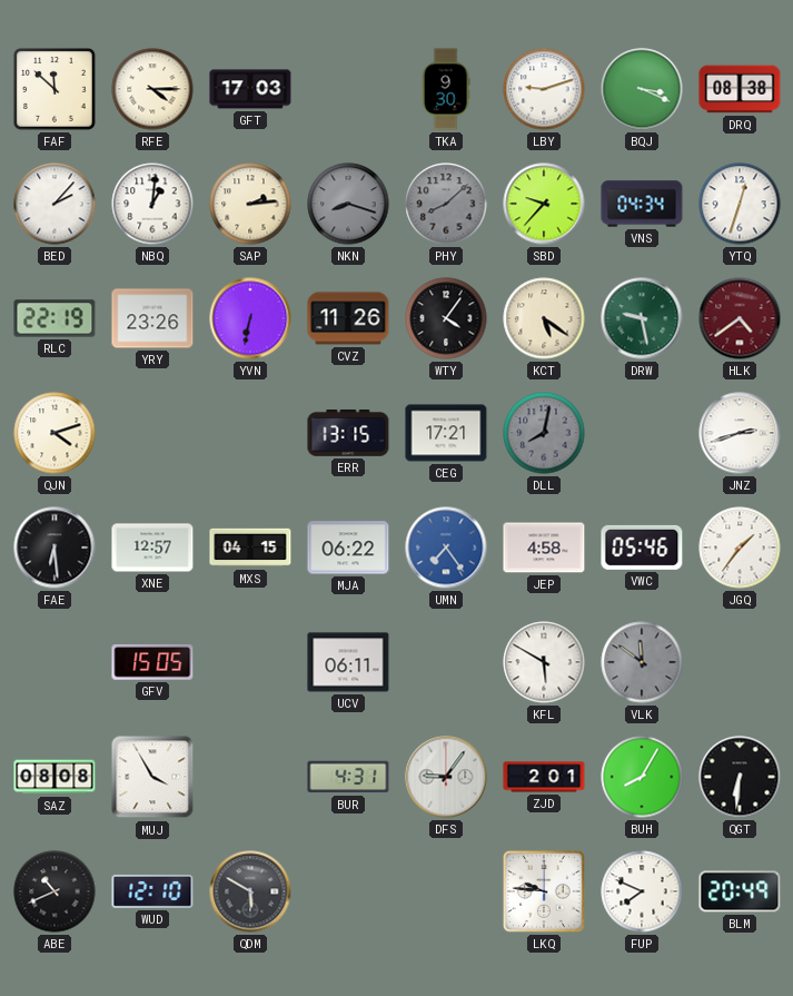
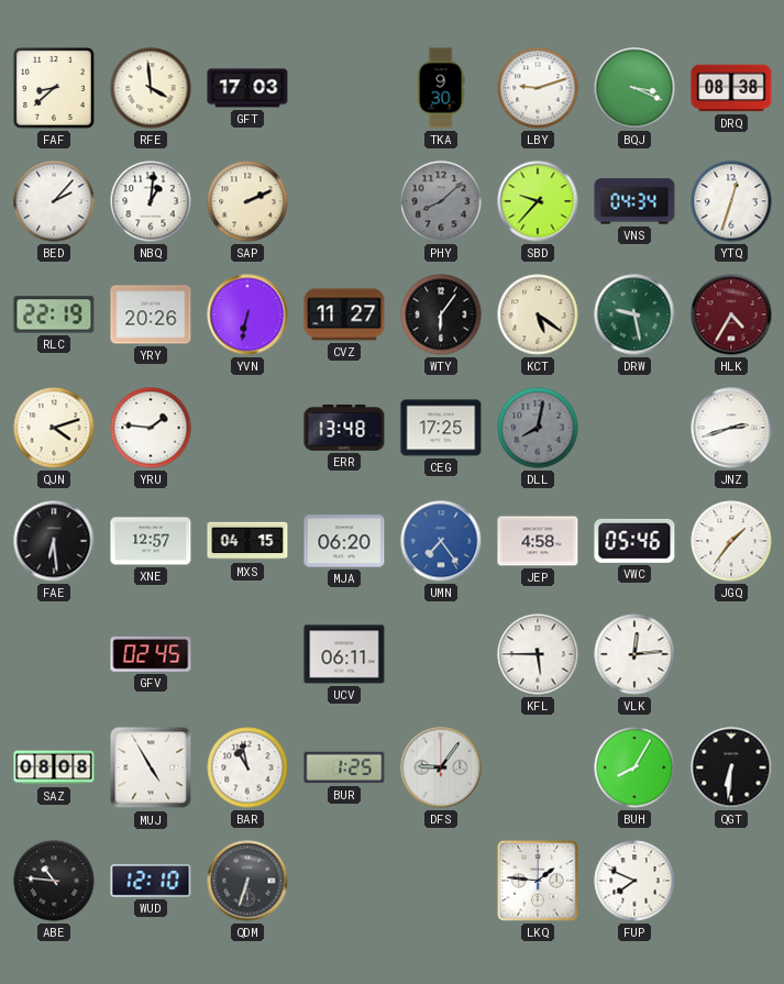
FAF: 11:52 -> 8:38 (55, 89)
RFE: 4:15 -> 3:59 (151, 88)
SAP: 2:14 -> 2:11 (247, 201)
NKN: 8:18 -> none (348, 204)
YRY: 23:26 -> 20:26 (151, 314)
CVZ: 11:26 -> 11:27 (344, 314)
WTY: 4:06 -> 6:06 (441, 314)
HLK: 4:39 -> 4:35 (731, 314)
YRU: none -> 1:46 (151, 428)
ERR: 13:15 -> 13:48 (344, 428)
CEG: 17:21 -> 17:25 (441, 428)
MJA: 06:22 -> 06:20 (344, 541)
GFV: 15:05 -> 02:45 (151, 654)
KFL: 5:50 -> 5:45 (538, 654)
VLK: 11:51 -> 12:14 (634, 654)
VLK dial: grey -> white (634, 654)
MUJ: 3:55 -> 4:55 (151, 767)
BAR: none -> 10:58 (247, 767)
BUR: 4:31 -> 1:25 (344, 767)
ZJD: 2:01 -> none (544, 777)
ABE: 10:41 -> 10:46 (54, 881)
QDM: 5:50 -> 6:33 (247, 881)
LKQ: 9:46 -> 1:46 (538, 881)
BLM: 20:49 -> none (740, 891)
